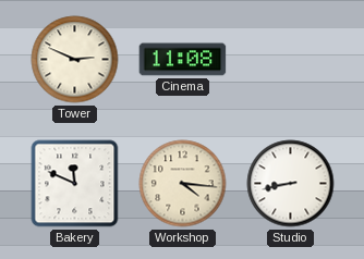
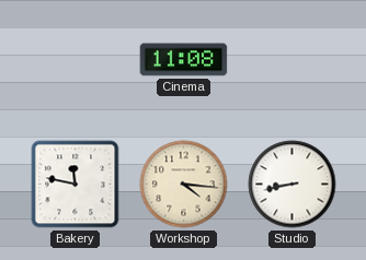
Tower: 2:49 -> none (75, 60)
Bakery: 11:49 -> 11:47 (76, 185)
